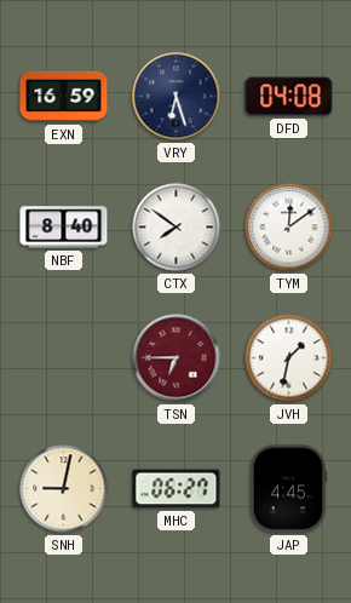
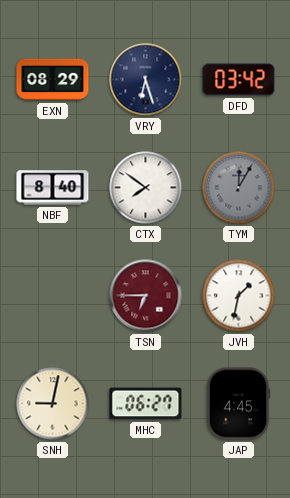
EXN: 16:59 -> 08:29 (53, 80)
DFD: 04:08 -> 03:42 (239, 80)
TYM: 12:09 -> 12:05 (239, 188)
TYM dial: white -> grey (239, 188)
